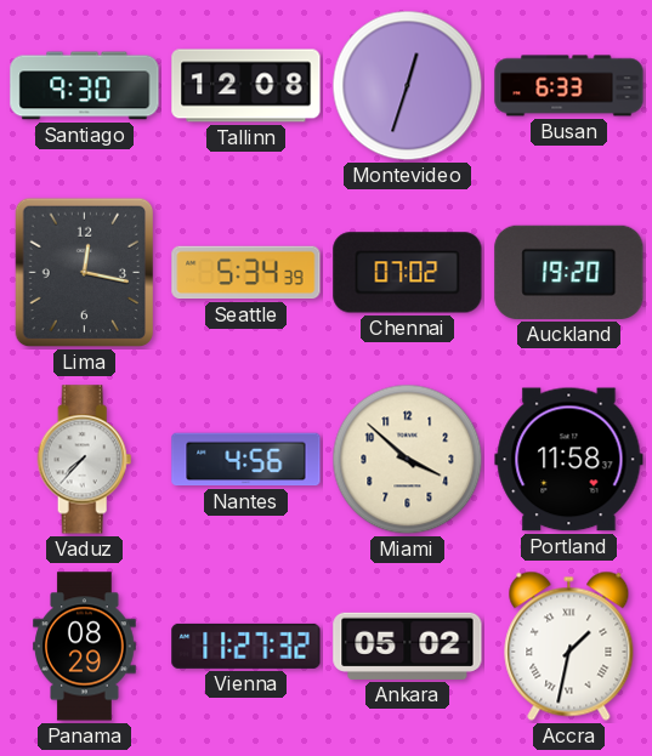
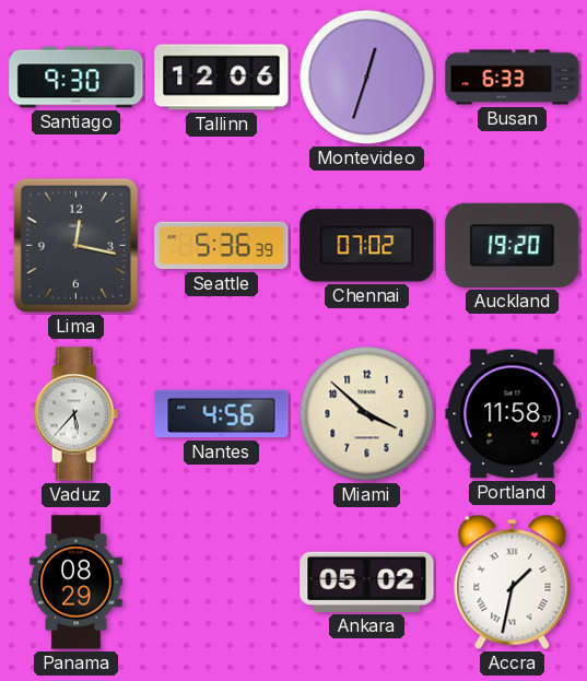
Tallinn: 12:08 -> 12:06 (222, 78)
Seattle: 5:34 -> 5:36 (222, 246)
Vaduz: 7:37 -> 5:37 (77, 414)
Vienna: 11:27 -> none (246, 646)
